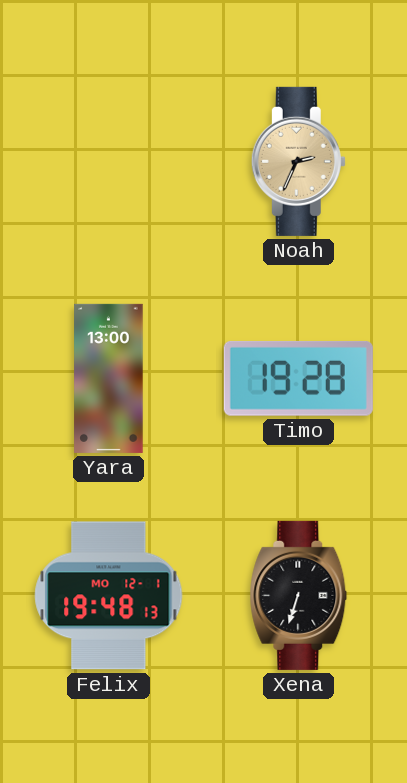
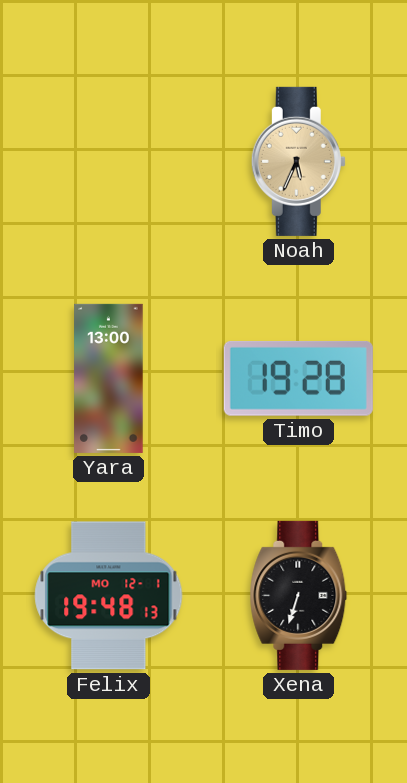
Noah: 2:34 -> 5:34 (298, 161)
